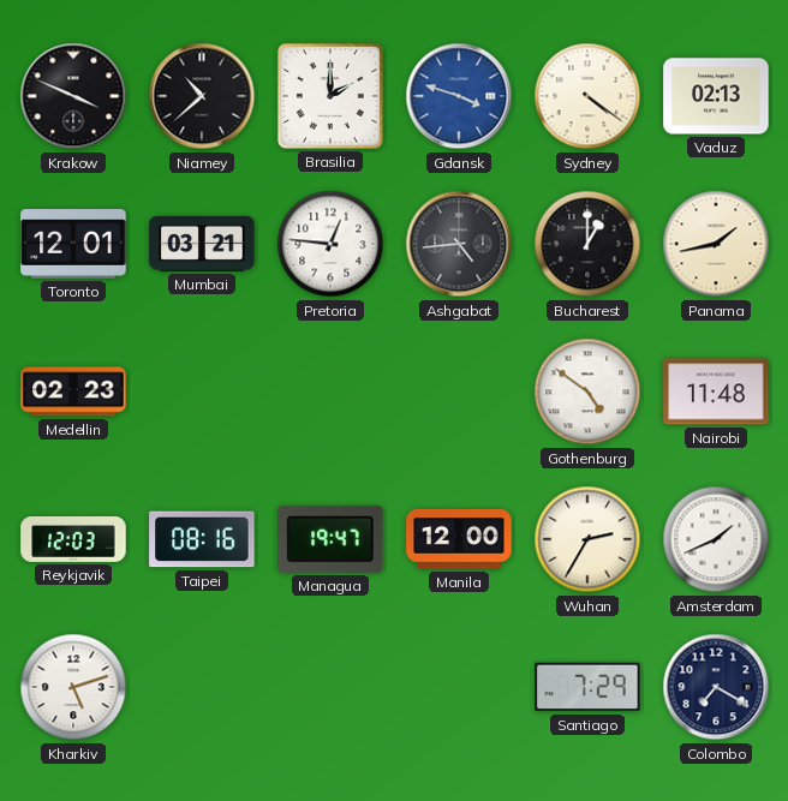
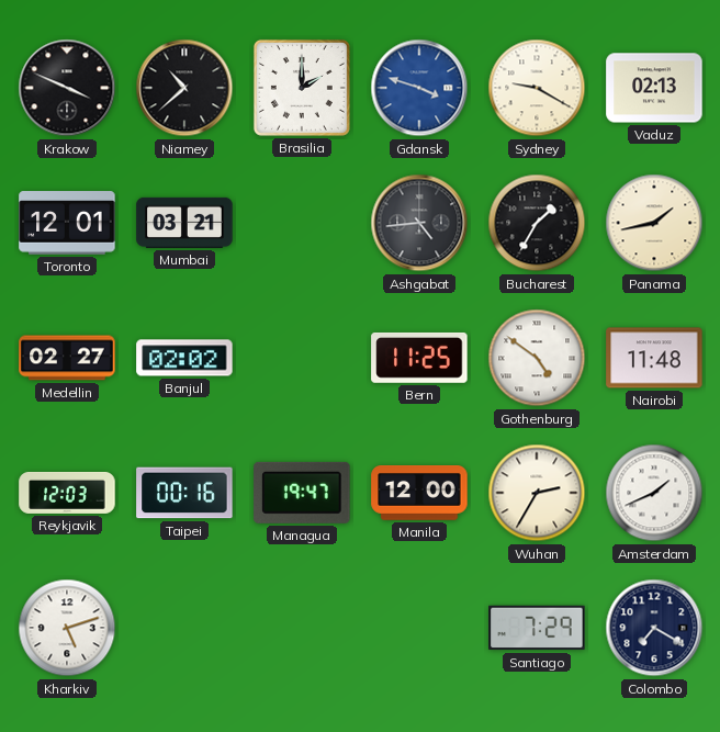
Sydney: 4:21 -> 9:20 (537, 88)
Pretoria: 12:46 -> none (330, 244)
Bucharest: 1:00 -> 1:35 (537, 223)
Medellin: 02:23 -> 02:27 (67, 358)
Banjul: none -> 02:02 (184, 358)
Bern: none -> 11:25 (419, 358)
Taipei: 08:16 -> 00:16 (184, 493)
